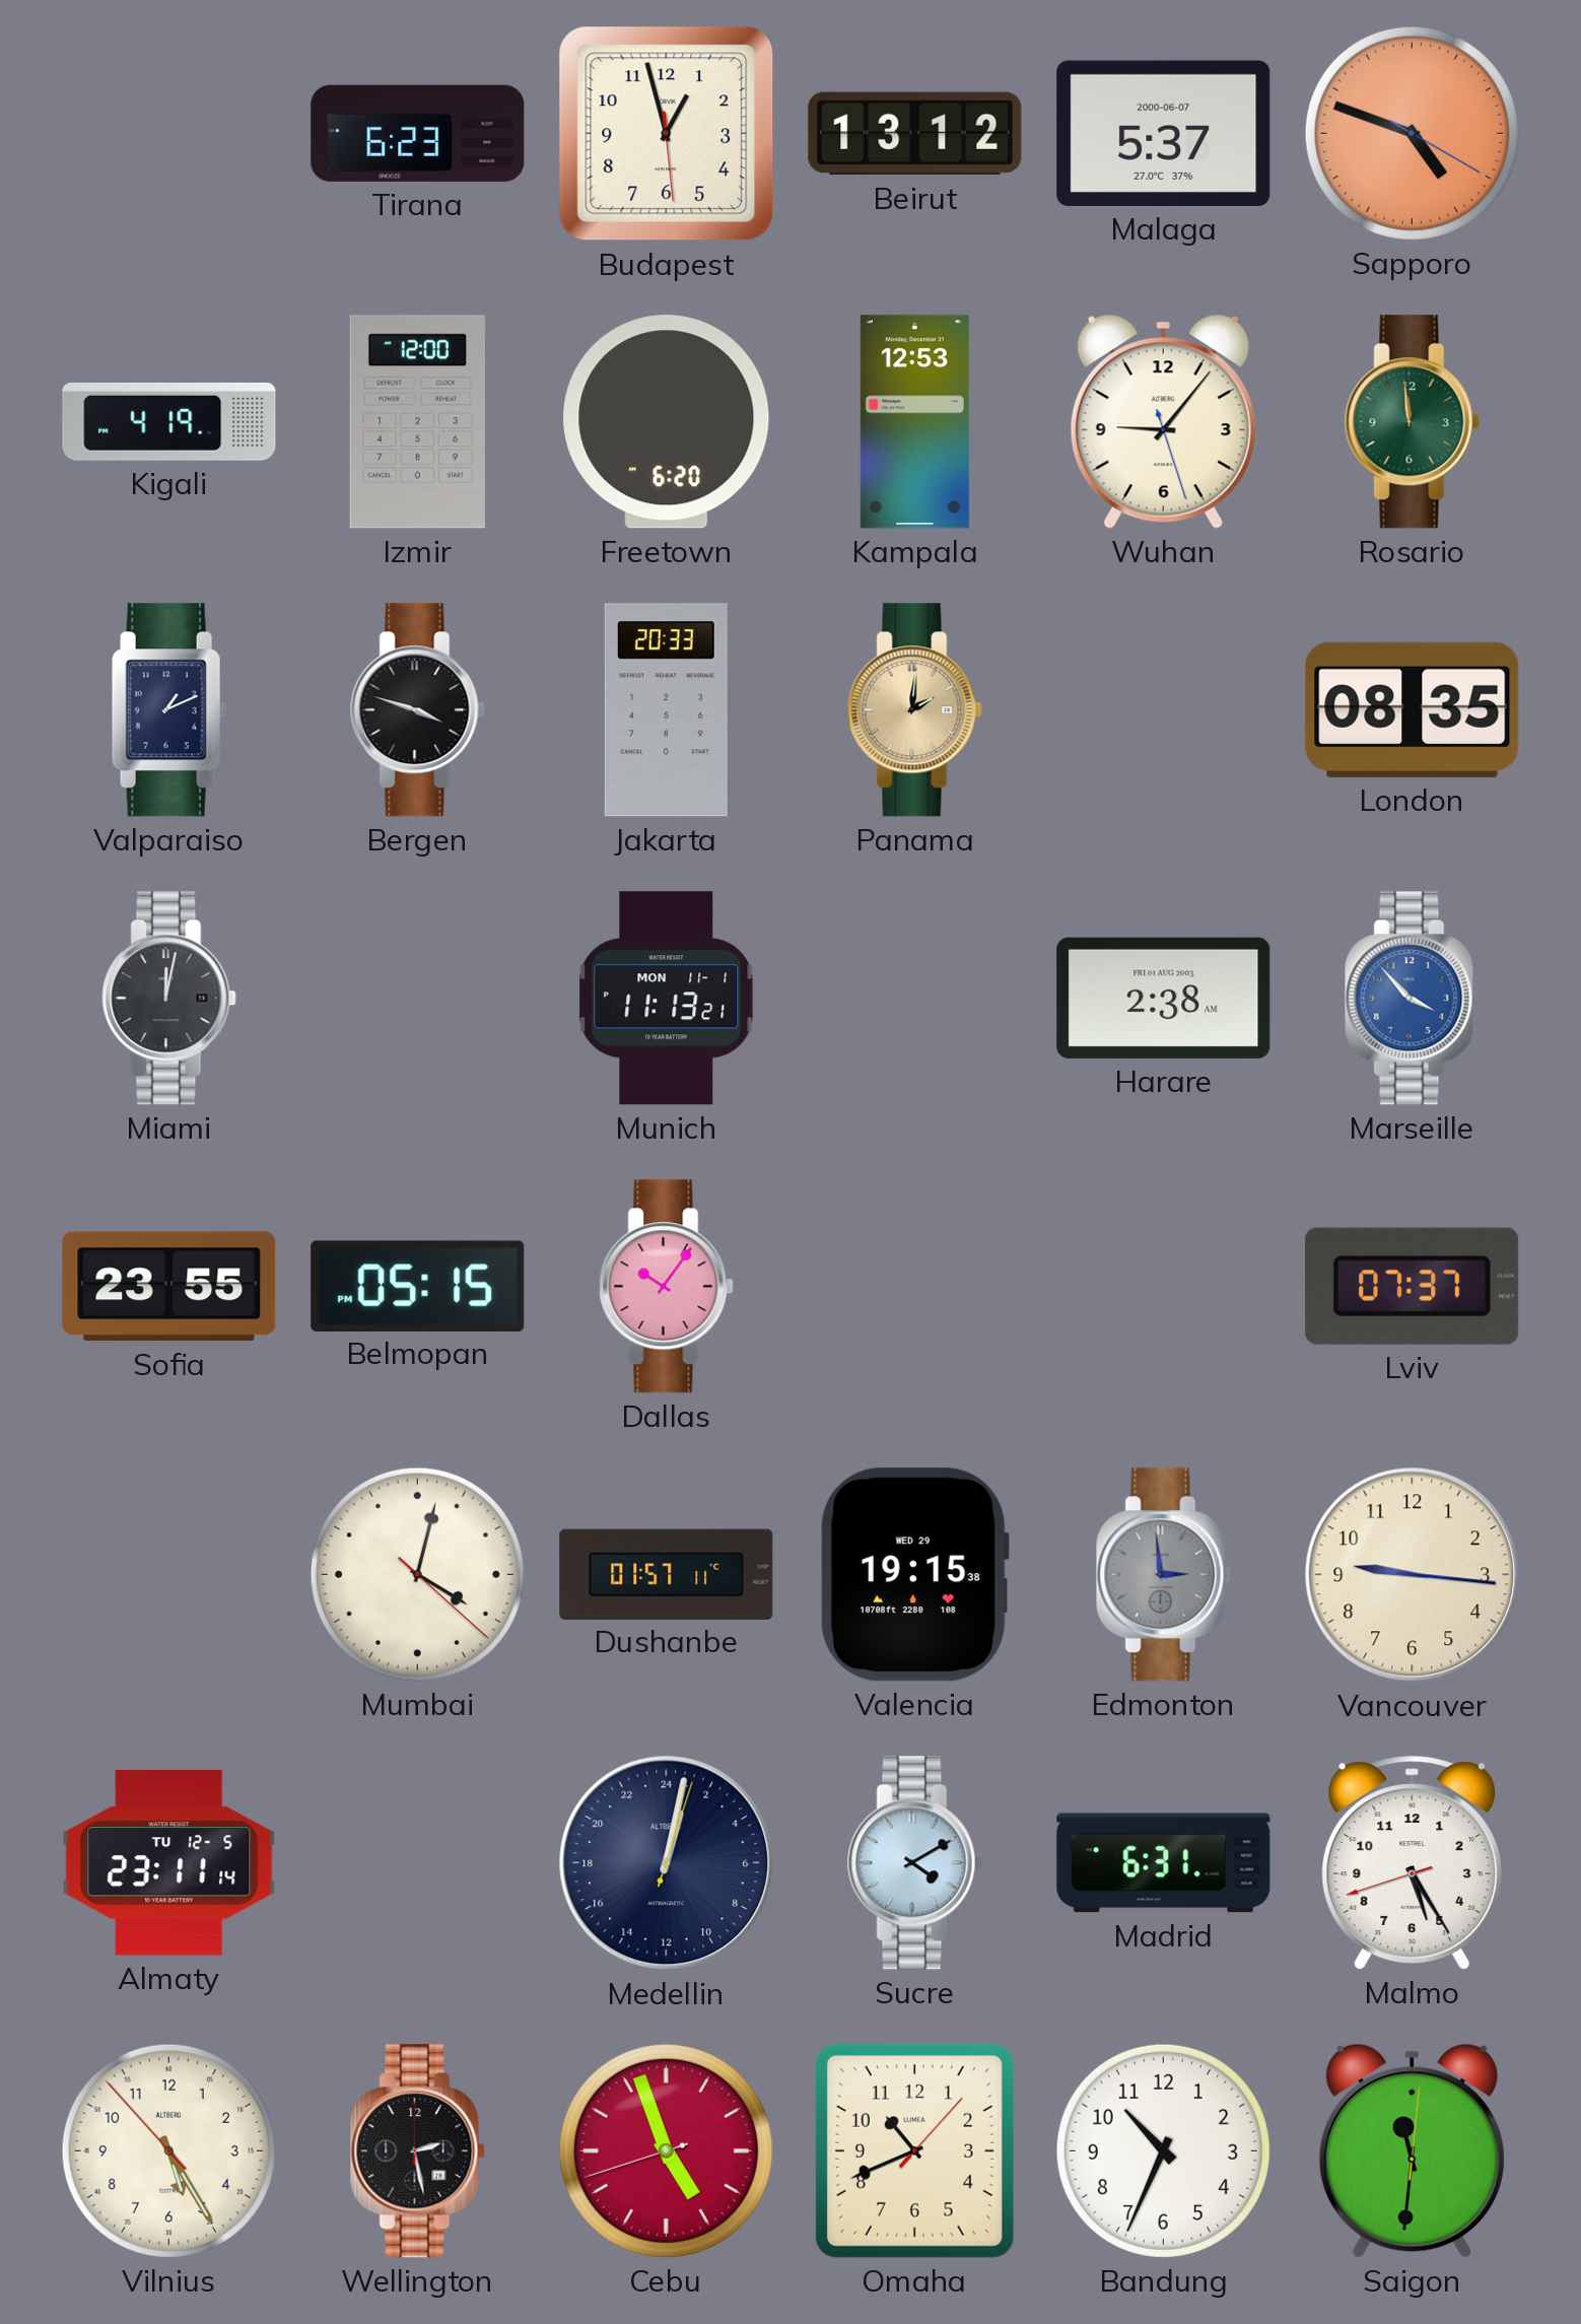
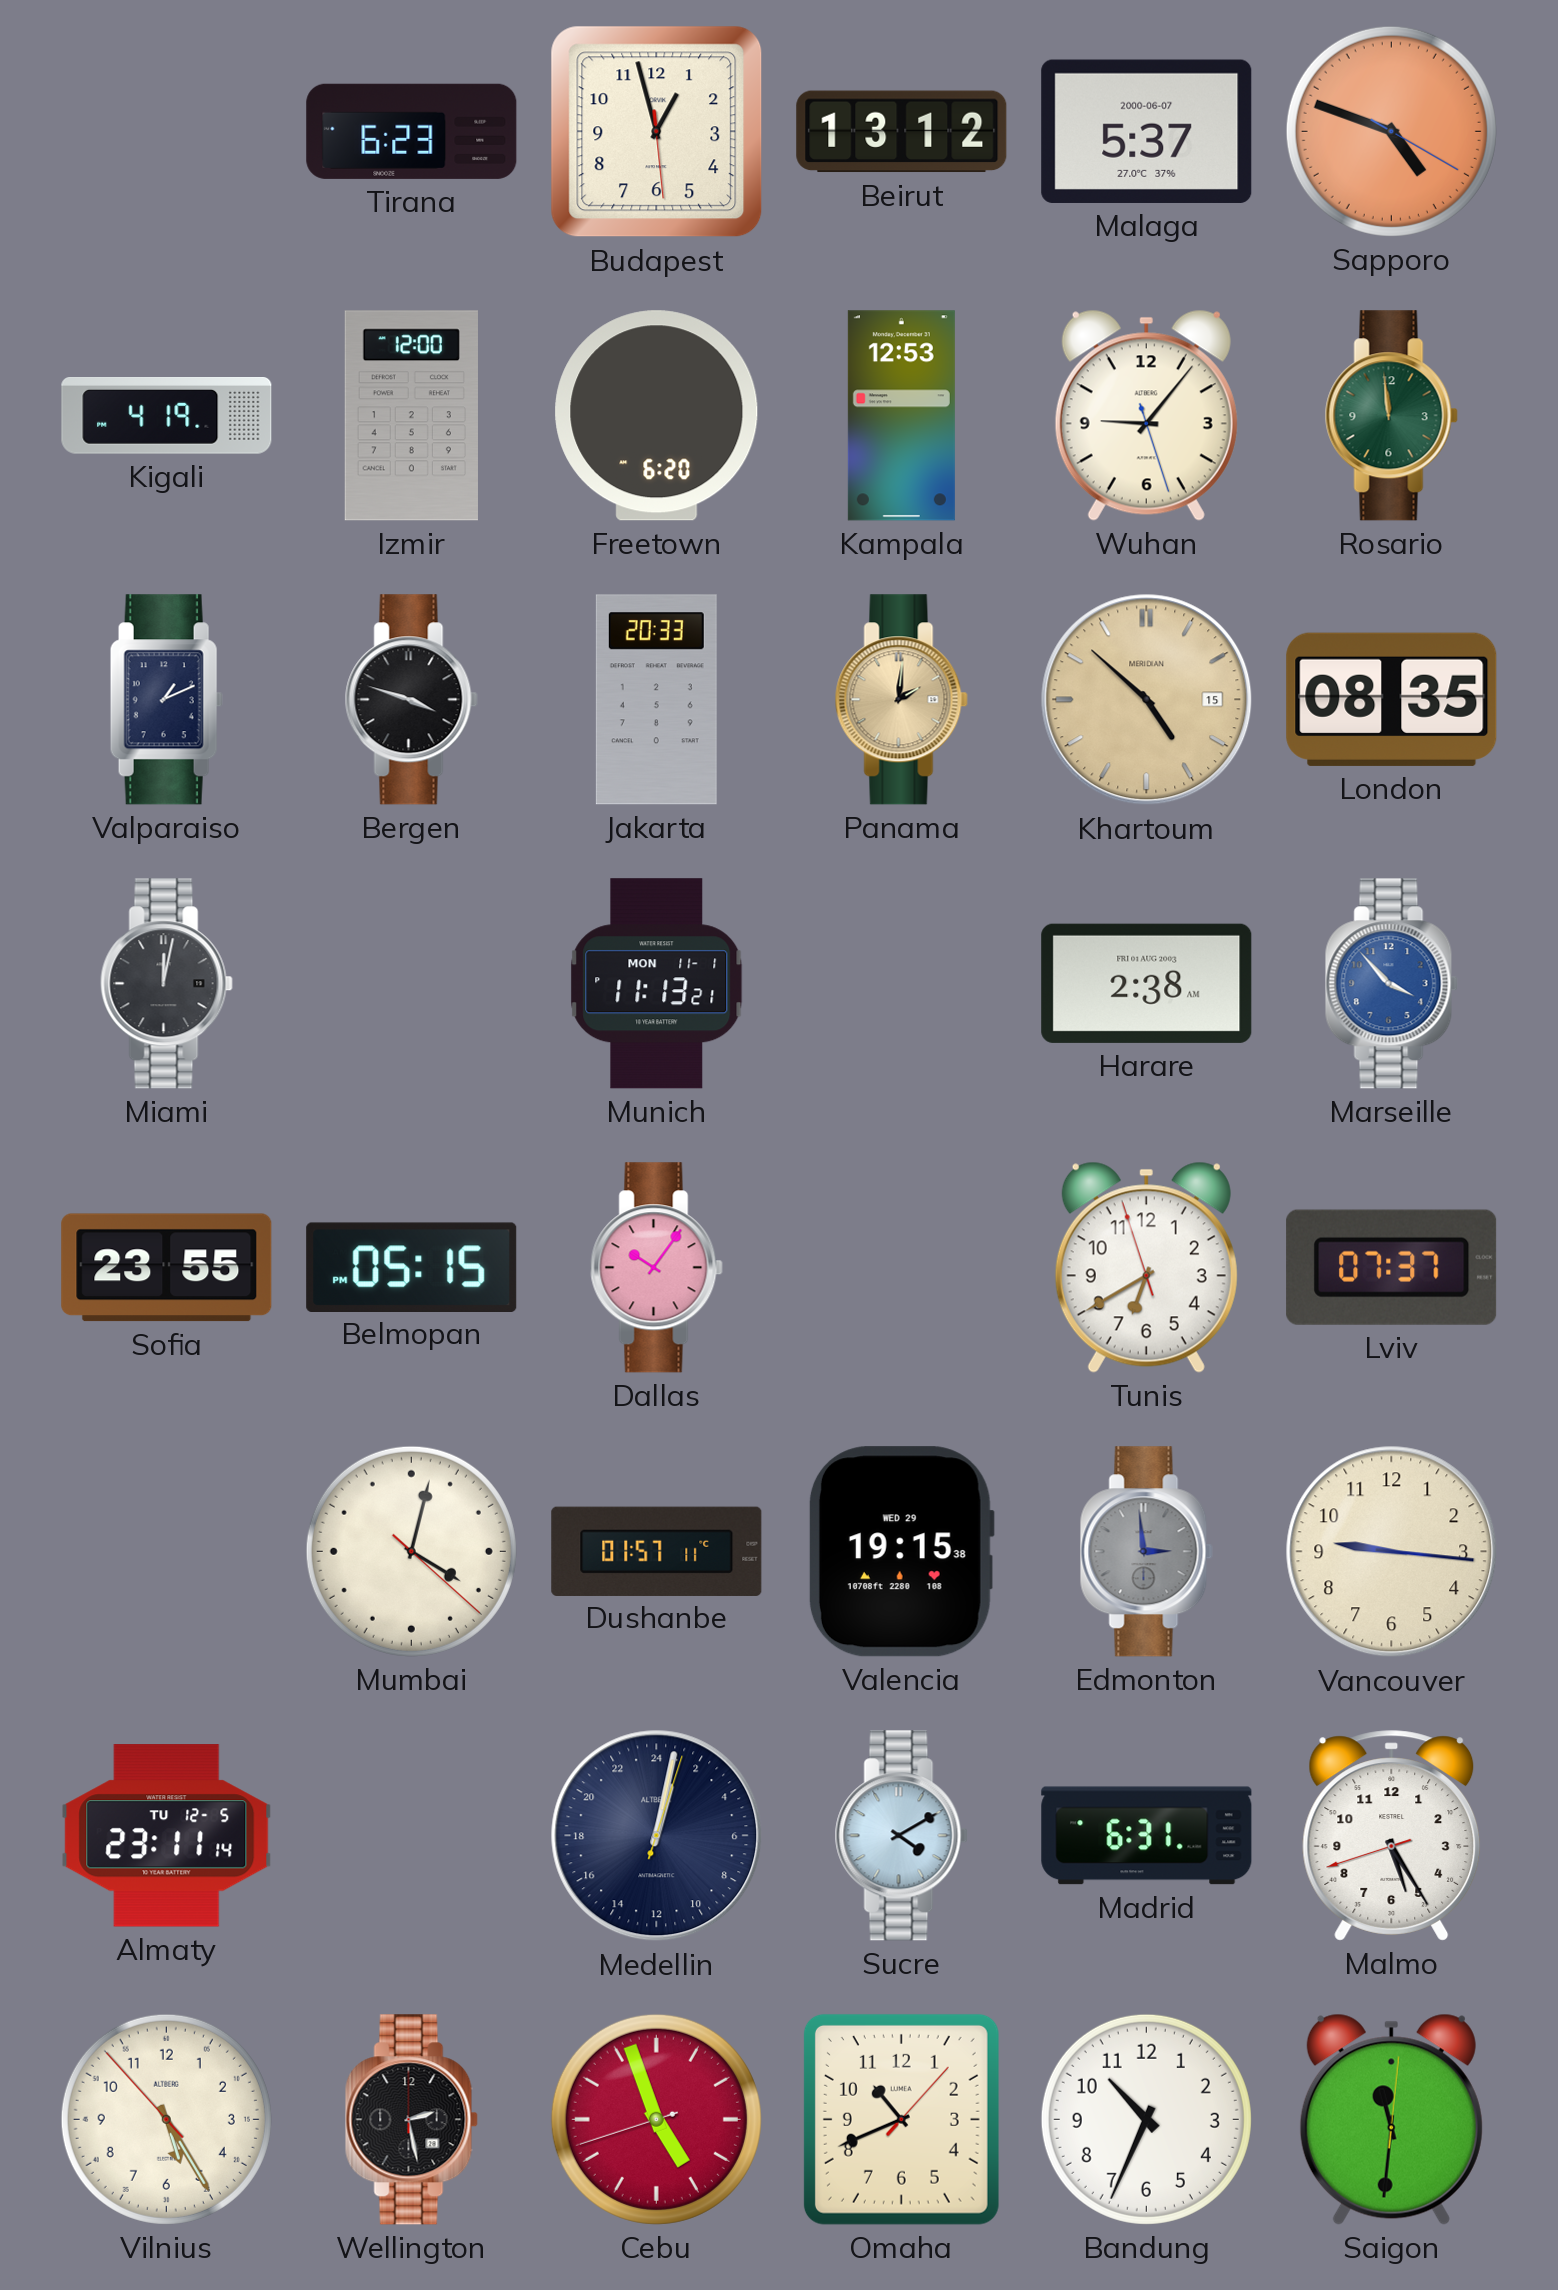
Khartoum: none -> 4:52 (1147, 700)
Tunis: none -> 6:39 (1146, 1267)
